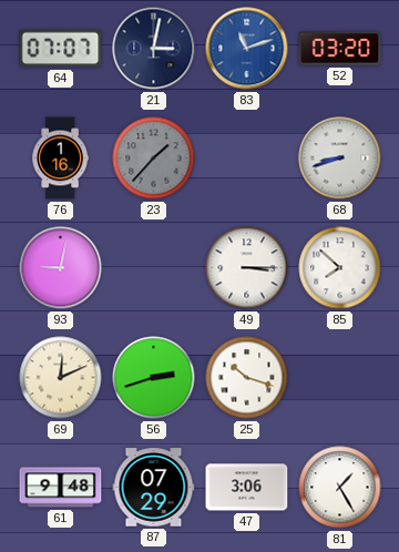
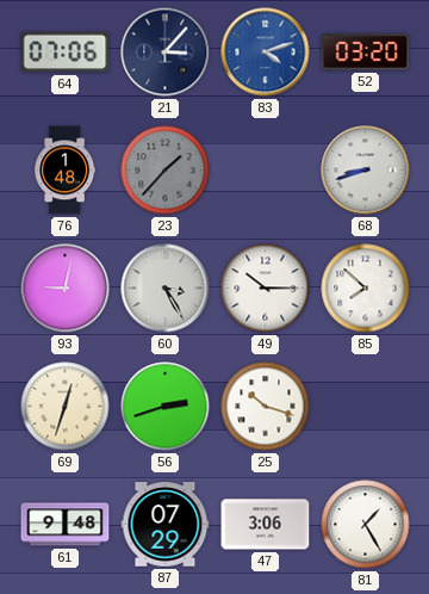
64: 07:07 -> 07:06 (66, 52)
21: 3:02 -> 3:07 (166, 52)
83: 11:12 -> 4:12 (266, 52)
76: 1:16 -> 1:48 (64, 171)
60: none -> 3:25 (166, 289)
49: 3:15 -> 10:15 (266, 289)
69: 12:11 -> 12:33 (66, 407)
